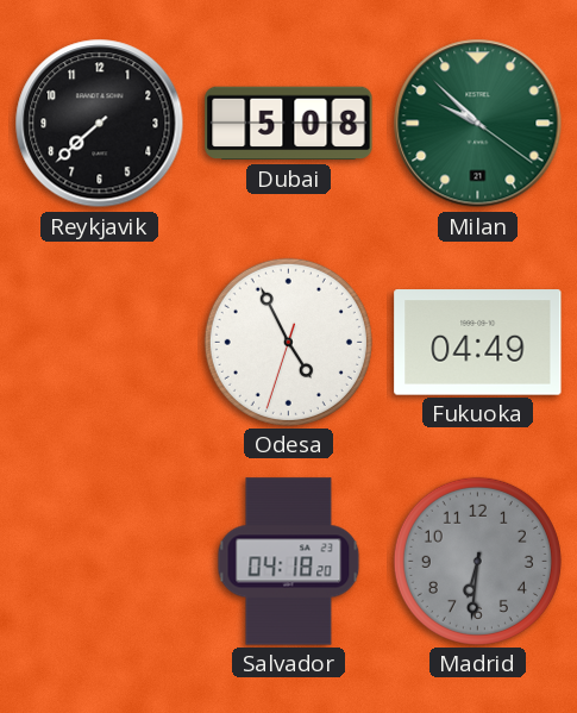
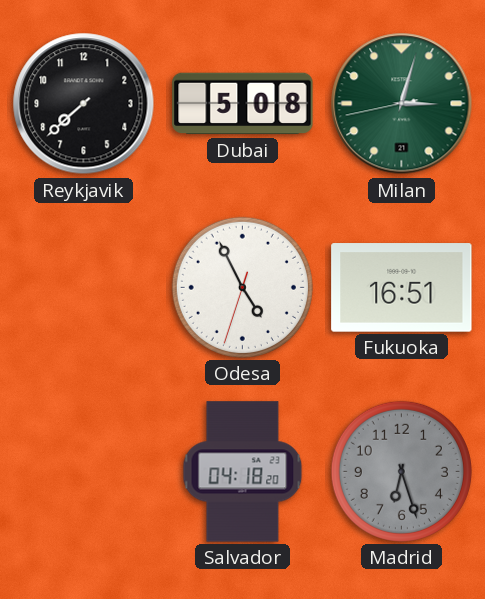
Milan: 9:52 -> 3:02 (402, 104)
Fukuoka: 04:49 -> 16:51 (402, 288)
Madrid: 6:31 -> 6:27 (401, 471)
